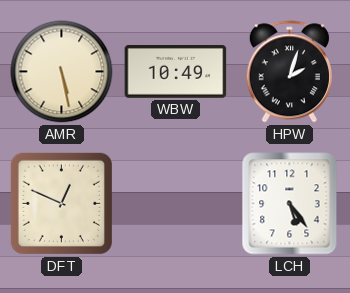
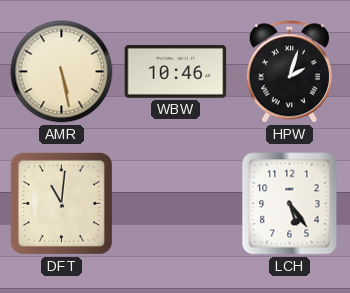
WBW: 10:49 -> 10:46 (176, 72)
DFT: 12:49 -> 11:01 (61, 203)
